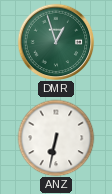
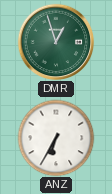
ANZ: 6:32 -> 6:35 (56, 138)
